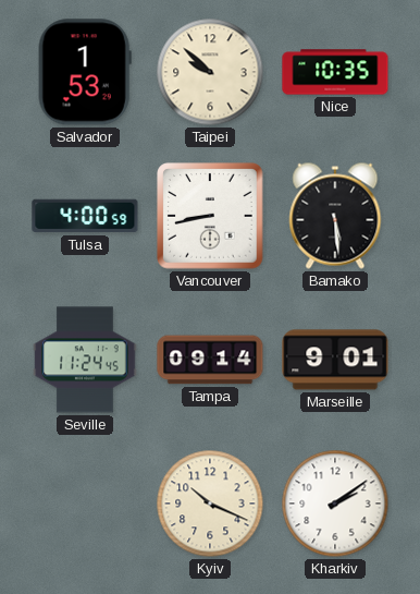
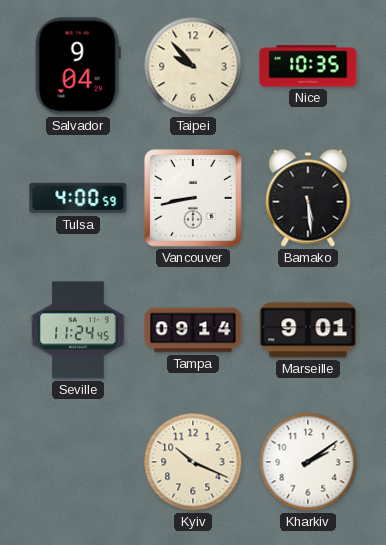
Salvador: 1:53 -> 9:04 (78, 66)
Taipei: 9:52 -> 9:53 (193, 66)
